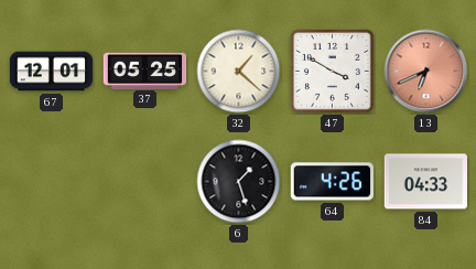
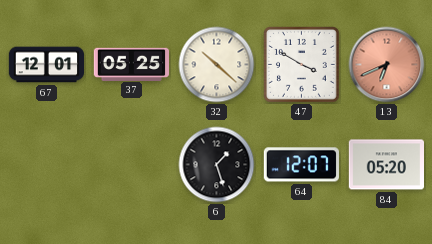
32: 1:22 -> 10:22 (217, 65)
64: 4:26 -> 12:07 (301, 165)
84: 04:33 -> 05:20 (386, 165)
